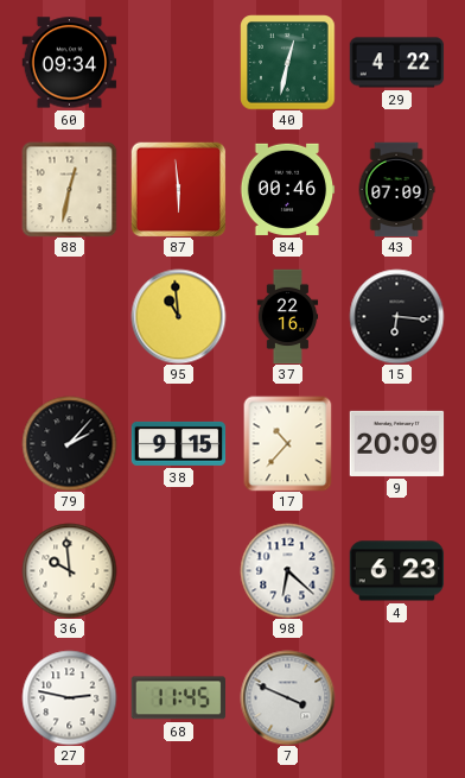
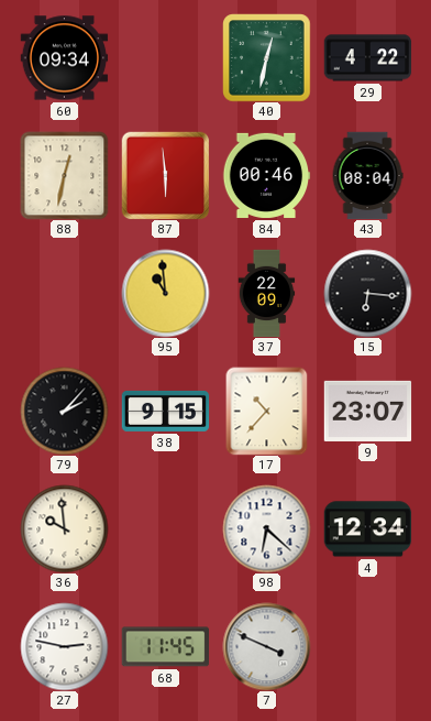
43: 07:09 -> 08:04 (367, 175)
37: 22:16 -> 22:09 (267, 293)
9: 20:09 -> 23:07 (367, 411)
4: 6:23 -> 12:34 (367, 529)
